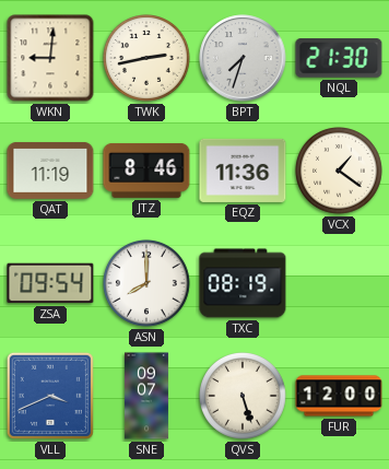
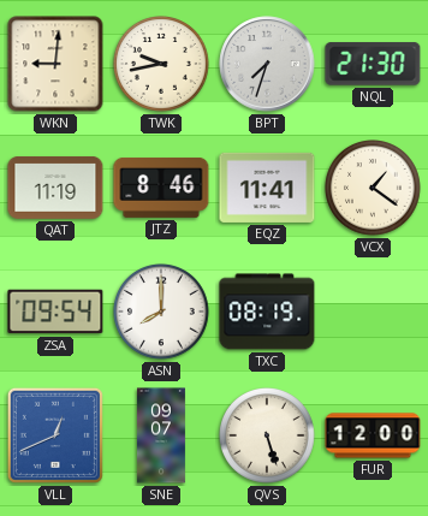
TWK: 2:43 -> 9:43 (162, 65)
EQZ: 11:36 -> 11:41 (267, 188)
VLL: 3:41 -> 12:41 (55, 435)
